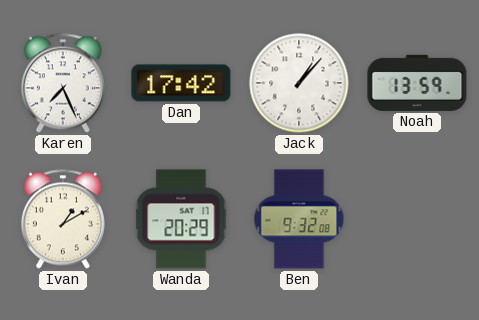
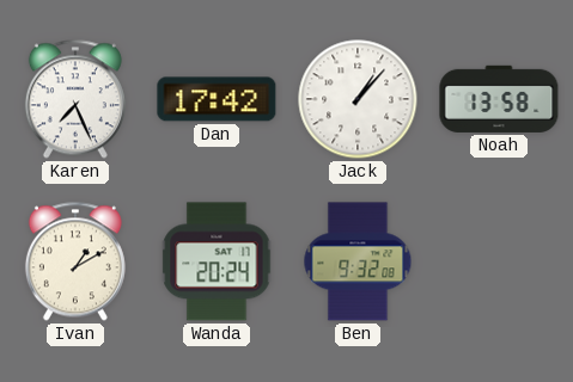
Noah: 13:59 -> 13:58 (499, 99)
Wanda: 20:29 -> 20:24 (217, 261)
